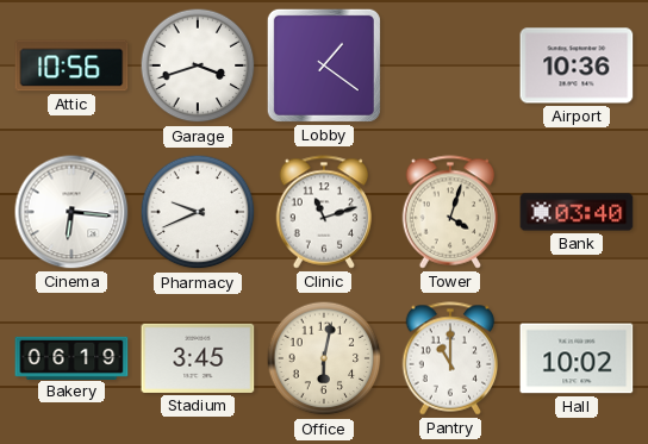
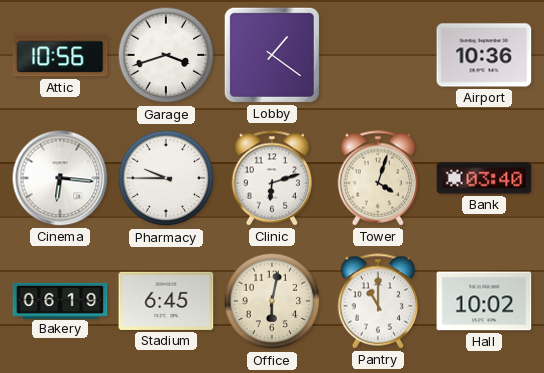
Pharmacy: 9:41 -> 9:45 (166, 178)
Clinic: 11:12 -> 6:12 (272, 178)
Stadium: 3:45 -> 6:45 (166, 301)
